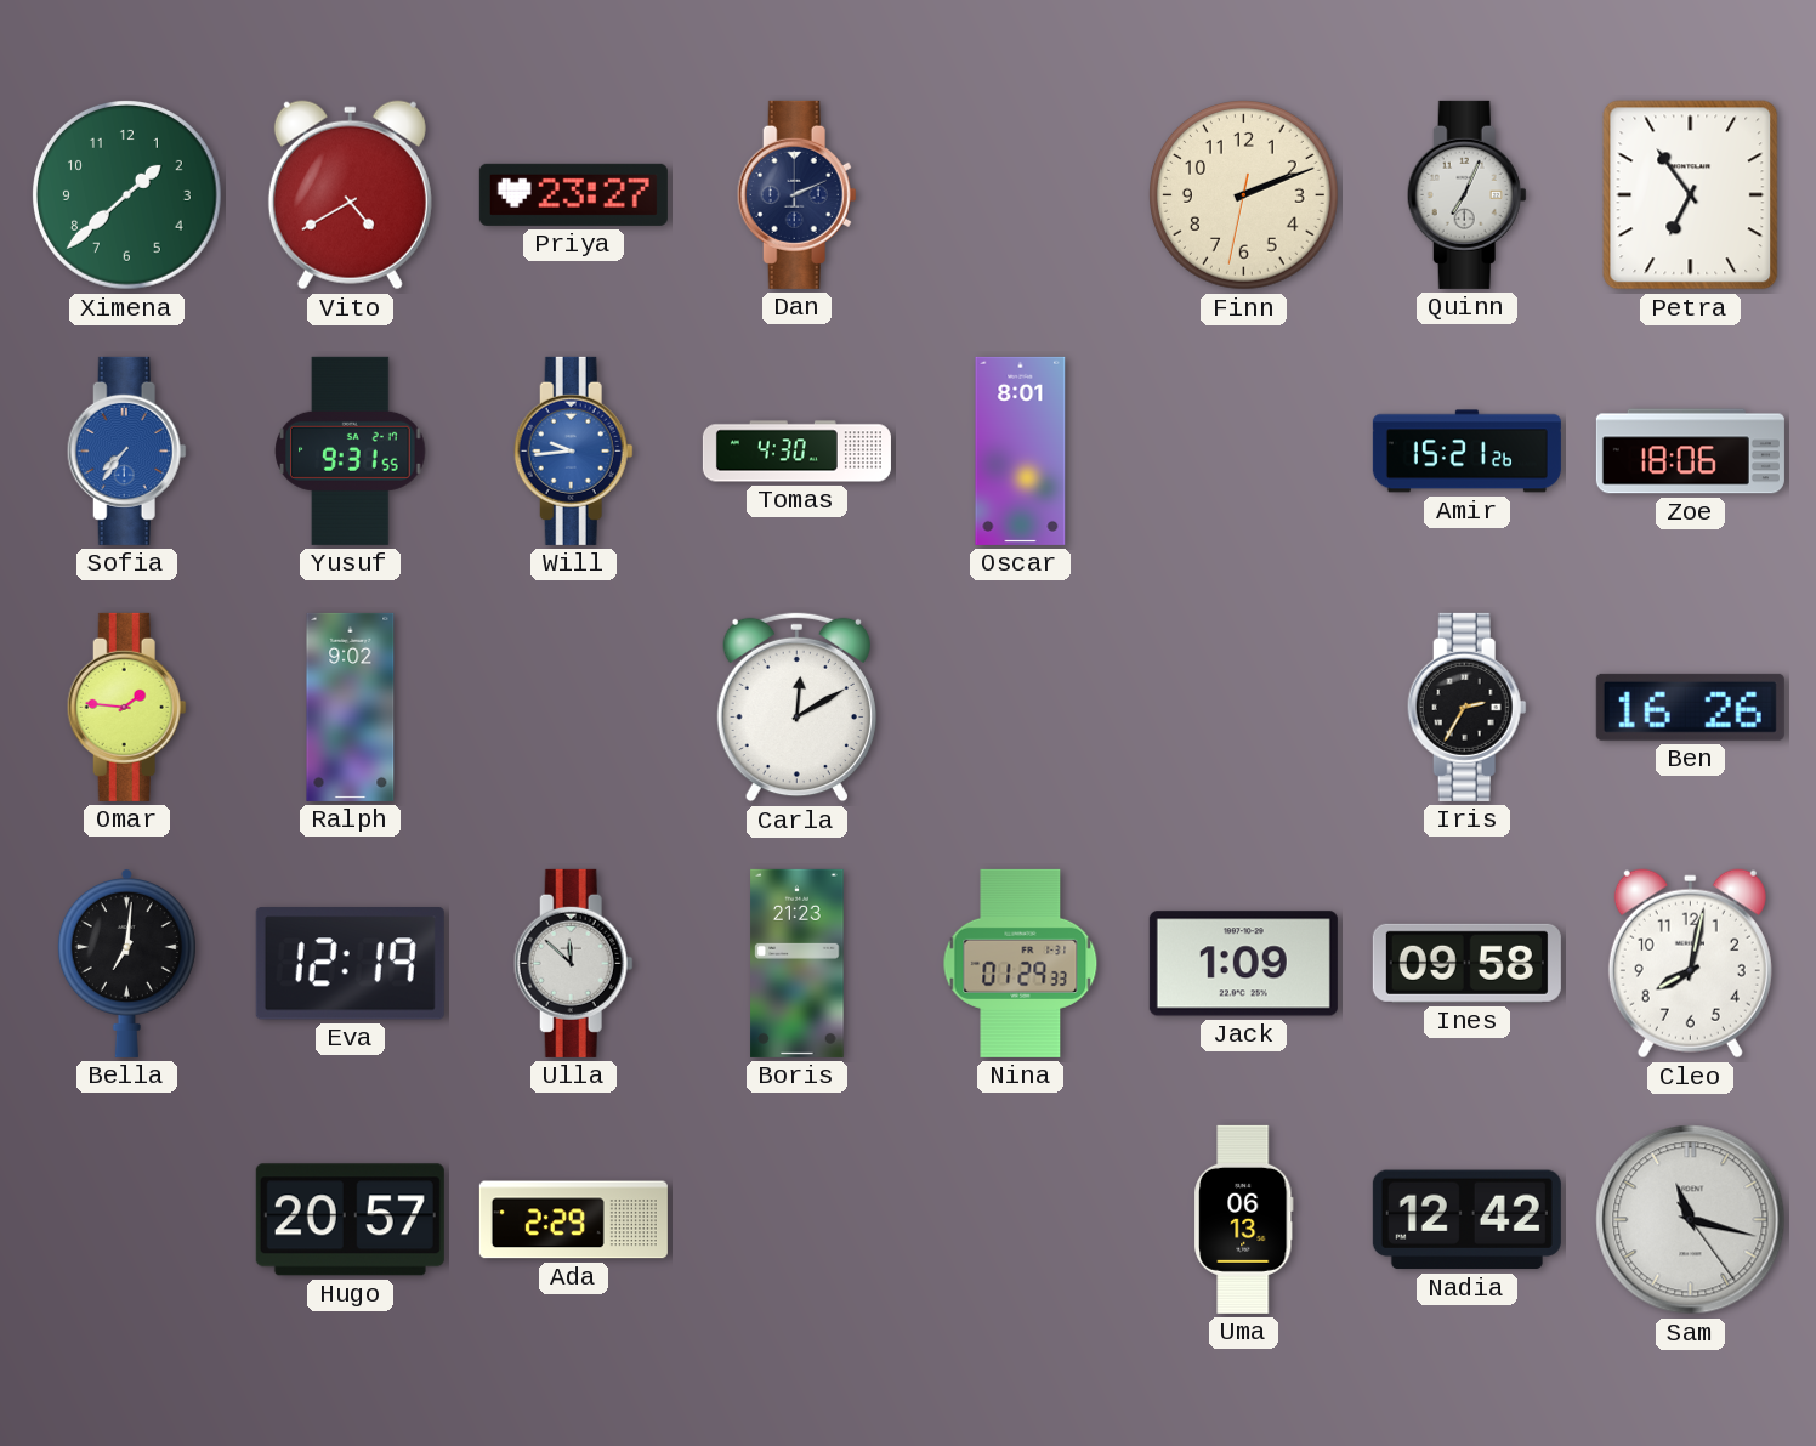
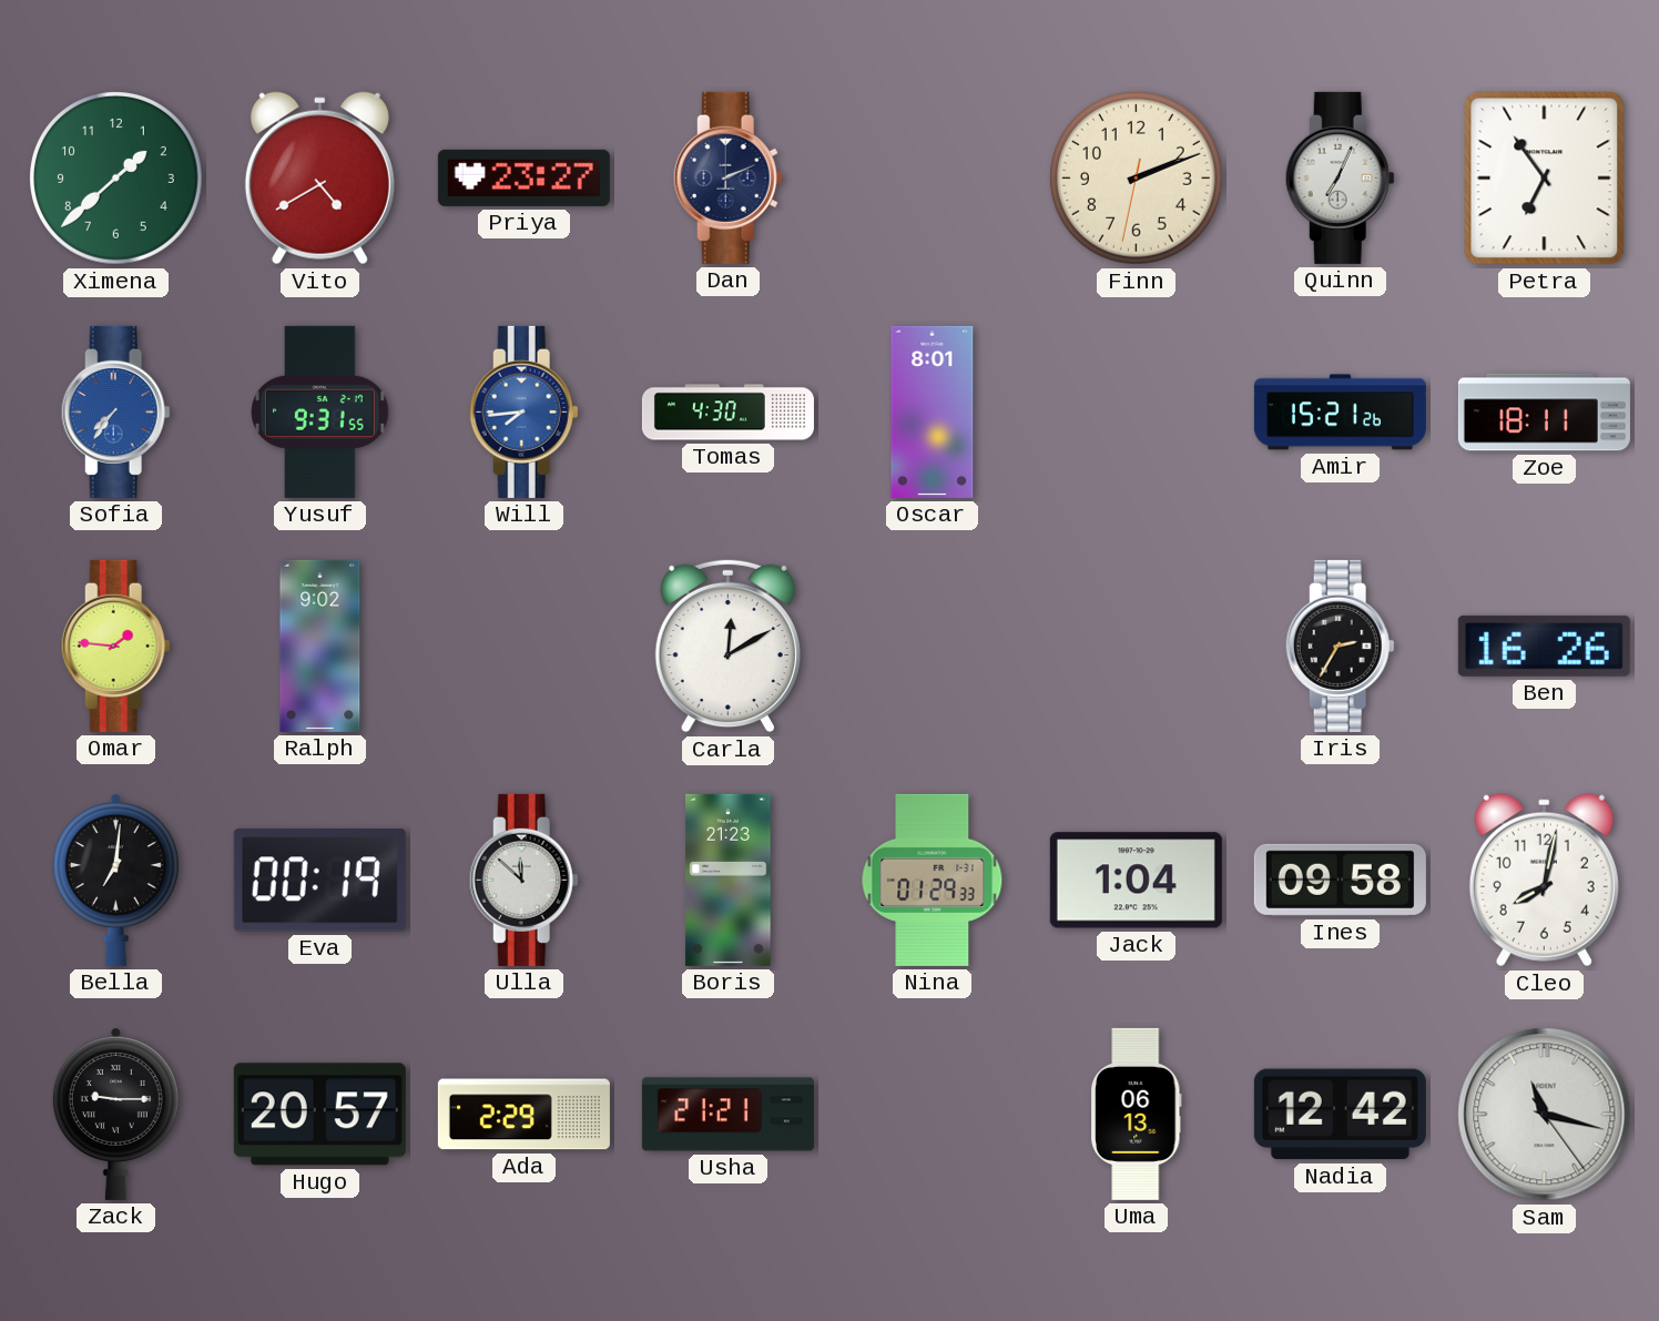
Will: 9:44 -> 7:44 (523, 411)
Zoe: 18:06 -> 18:11 (1544, 413)
Eva: 12:19 -> 00:19 (319, 881)
Jack: 1:09 -> 1:04 (1136, 881)
Zack: none -> 9:15 (115, 1115)
Usha: none -> 21:21 (727, 1115)
